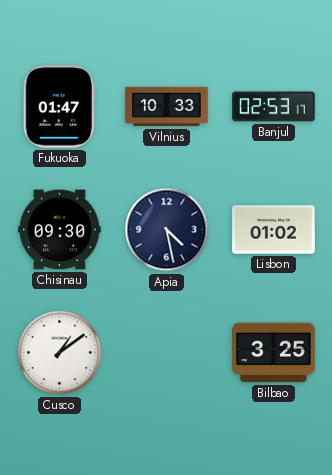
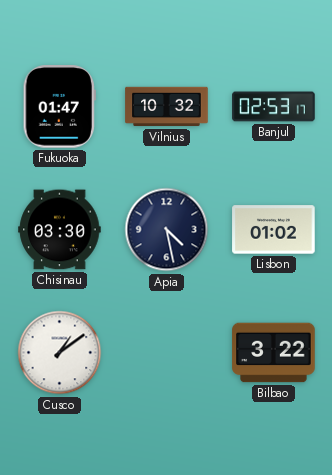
Vilnius: 10:33 -> 10:32 (167, 107)
Chisinau: 09:30 -> 03:30 (60, 230)
Bilbao: 3:25 -> 3:22 (274, 353)
